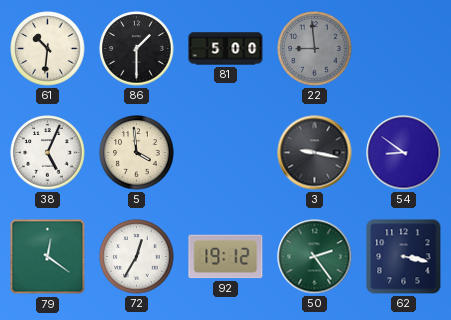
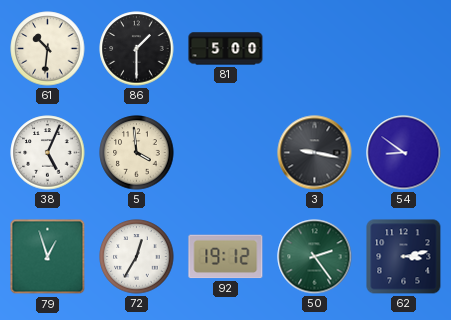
22: 8:59 -> none (315, 49)
79: 12:21 -> 12:57 (48, 257)
62: 3:17 -> 3:13 (404, 257)
